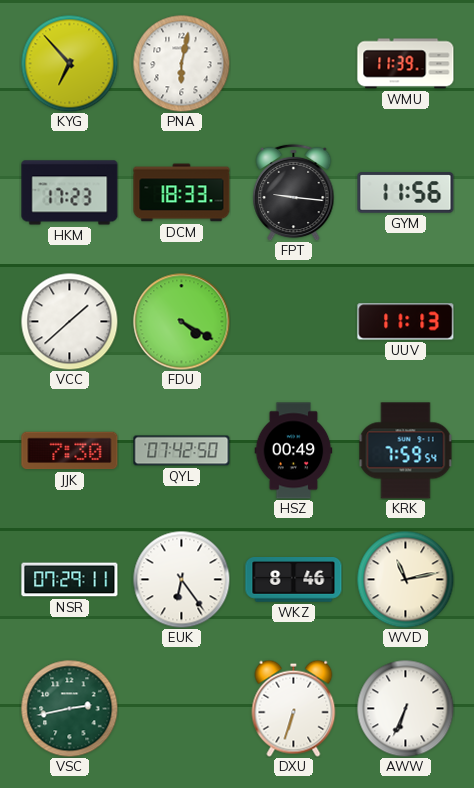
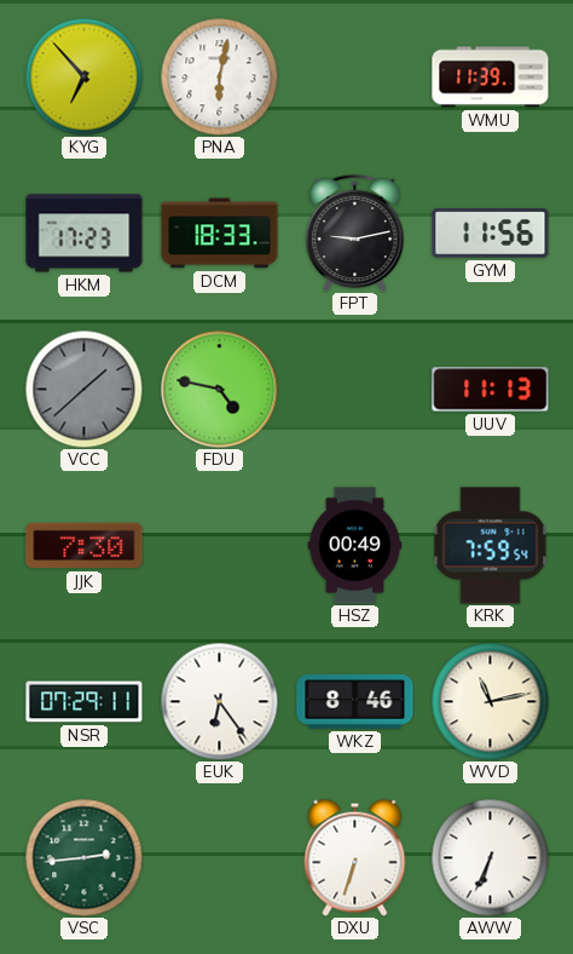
FPT: 9:16 -> 9:13 (355, 232)
VCC dial: white -> grey (83, 389)
FDU: 4:20 -> 4:47 (220, 390)
QYL: 07:42 -> none (182, 451)
VSC: 2:43 -> 2:44 (83, 857)
